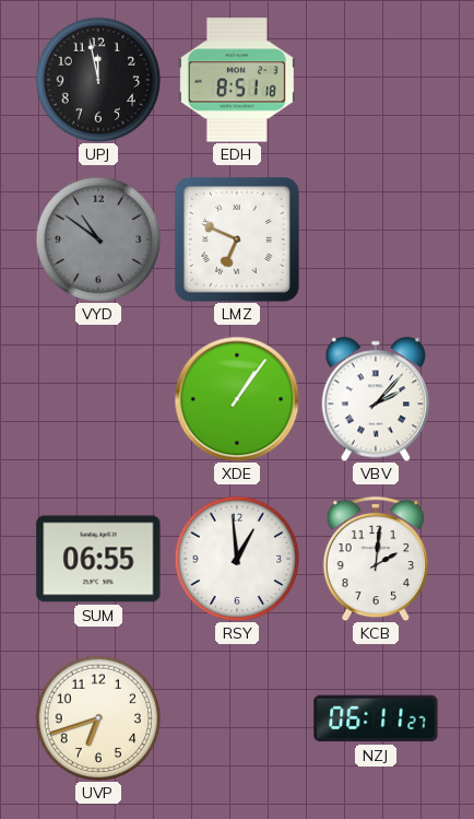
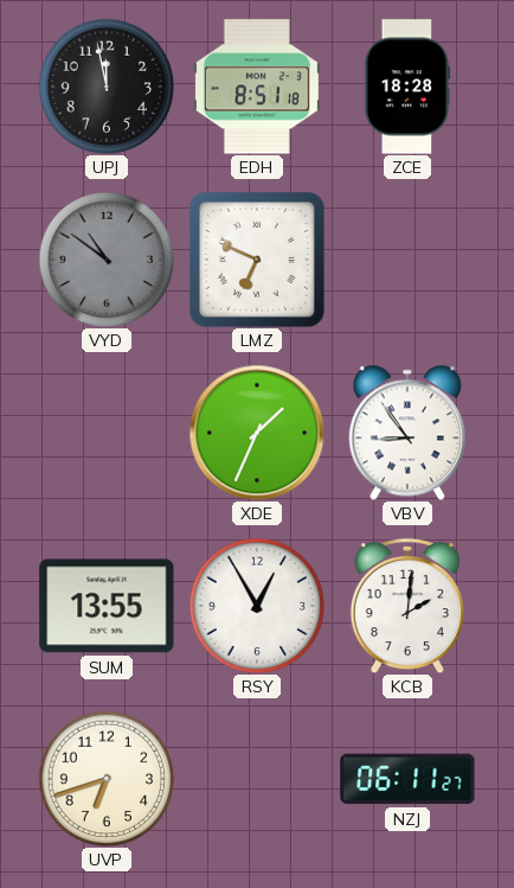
ZCE: none -> 18:28 (407, 87)
XDE: 1:06 -> 1:34 (257, 433)
VBV: 2:07 -> 8:54 (406, 433)
SUM: 06:55 -> 13:55 (107, 606)
RSY: 12:59 -> 12:55 (257, 606)
